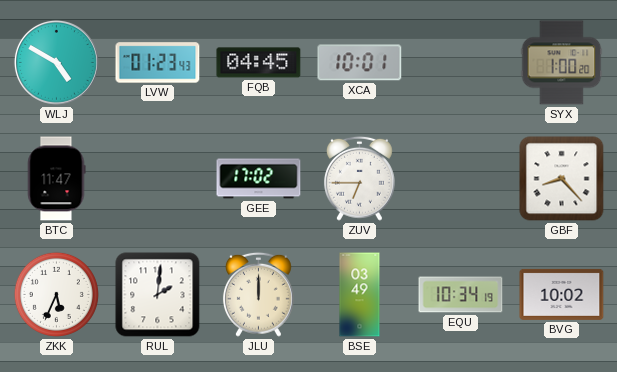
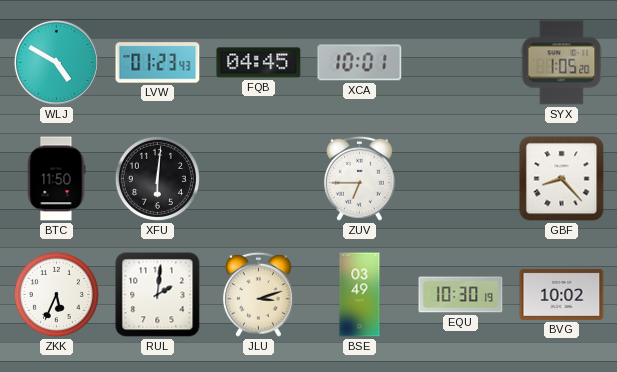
SYX: 1:00 -> 1:05 (562, 63)
BTC: 11:47 -> 11:50 (56, 179)
XFU: none -> 6:01 (157, 178)
GEE: 17:02 -> none (259, 179)
JLU: 12:00 -> 3:12 (258, 294)
EQU: 10:34 -> 10:30 (461, 295)
